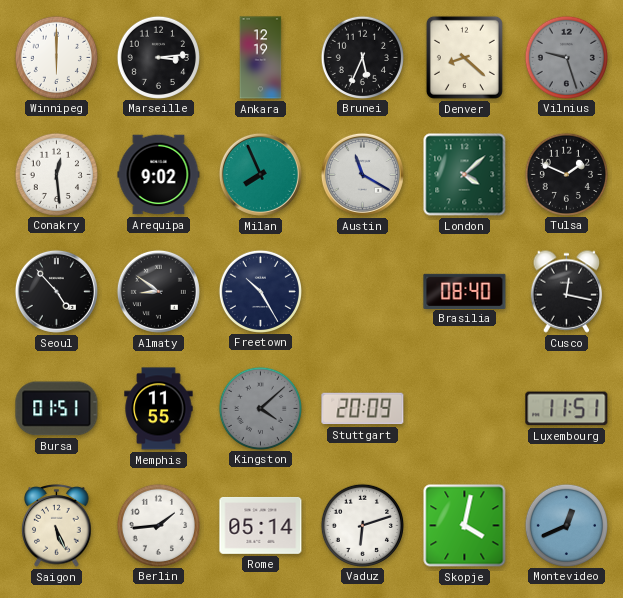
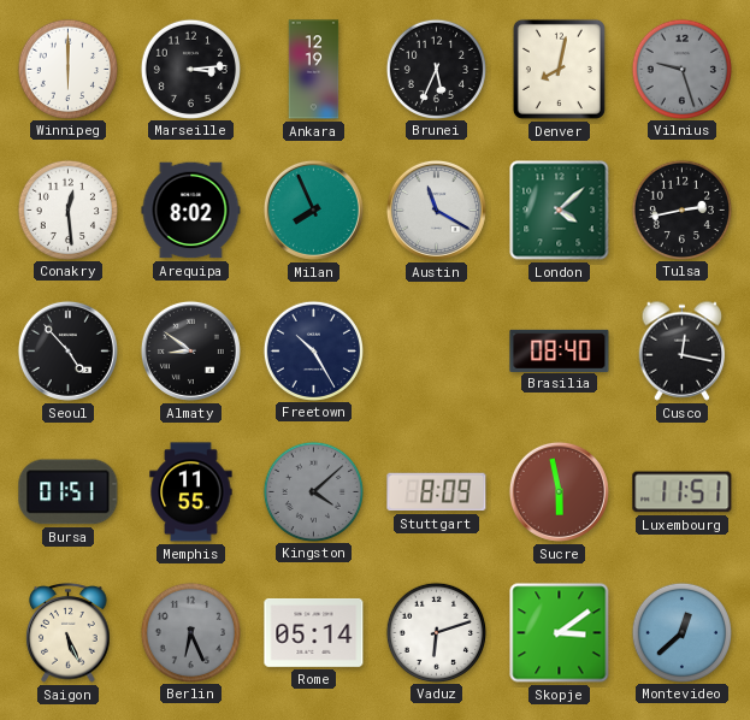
Denver: 8:22 -> 8:02 (559, 69)
Arequipa: 9:02 -> 8:02 (191, 211)
Tulsa: 1:49 -> 2:43 (681, 209)
Stuttgart: 20:09 -> 8:09 (437, 492)
Sucre: none -> 5:58 (559, 491)
Berlin: 1:44 -> 6:26 (190, 632)
Berlin dial: white -> grey (190, 632)
Skopje: 4:02 -> 3:09 (560, 633)
Montevideo: 12:41 -> 12:38 (681, 632)
